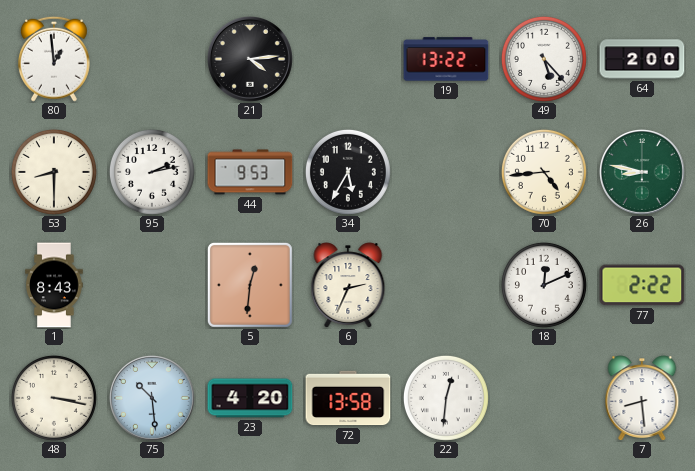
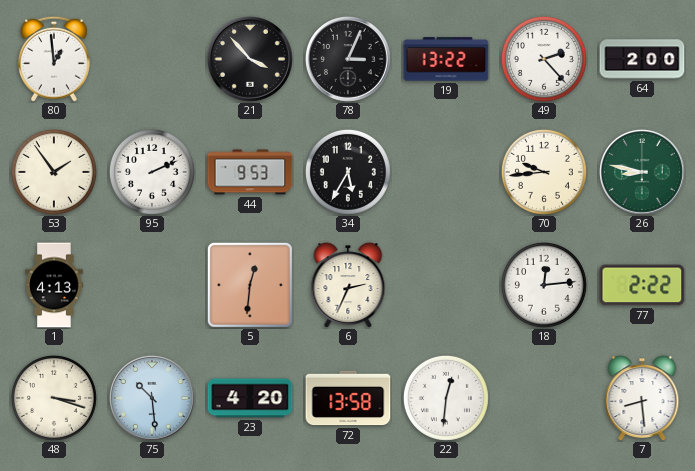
21: 4:14 -> 3:53 (250, 59)
78: none -> 3:04 (348, 59)
49: 5:23 -> 2:23 (544, 59)
53: 8:30 -> 1:54 (54, 172)
95: 2:13 -> 2:11 (152, 172)
70: 4:44 -> 9:44 (544, 172)
1: 8:43 -> 4:13 (54, 285)
18: 12:11 -> 12:14 (544, 285)
48: 3:17 -> 3:18 (54, 398)
